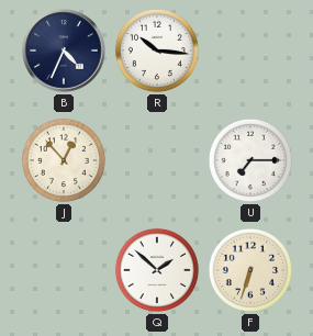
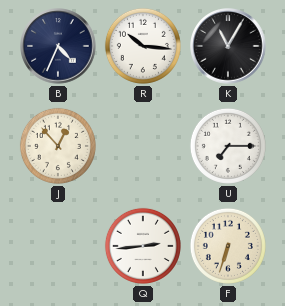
K: none -> 11:05 (228, 46)
Q: 1:52 -> 2:44 (143, 246)
